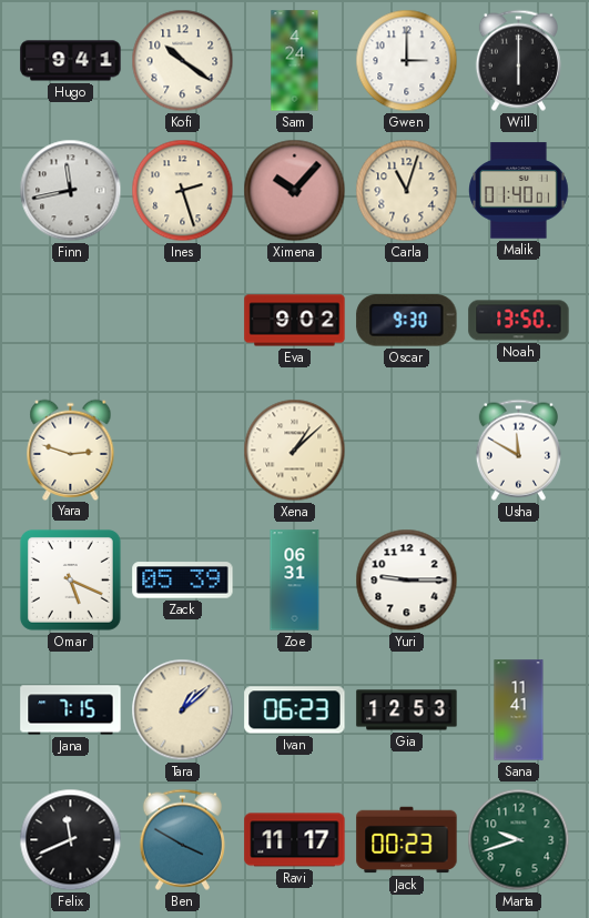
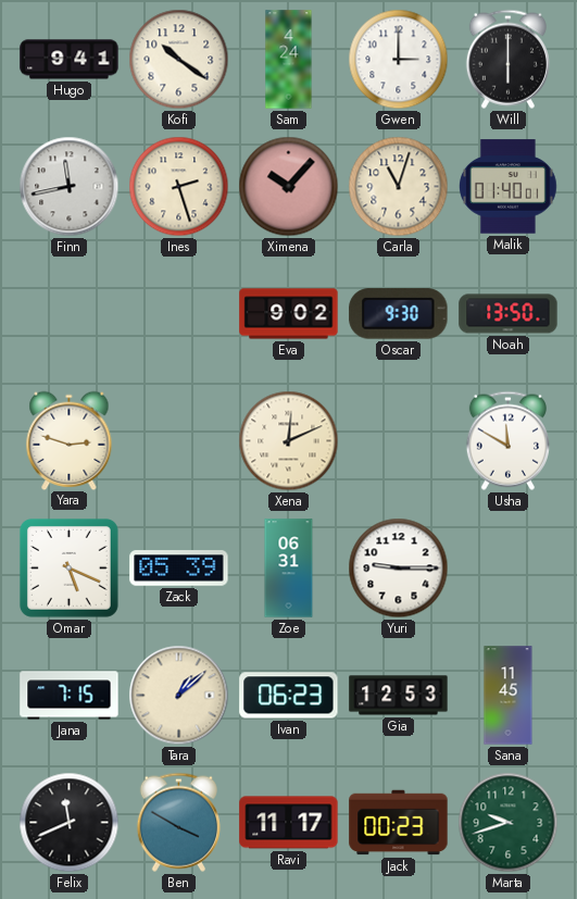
Xena: 1:08 -> 12:11 (289, 441)
Sana: 11:41 -> 11:45 (509, 696)
